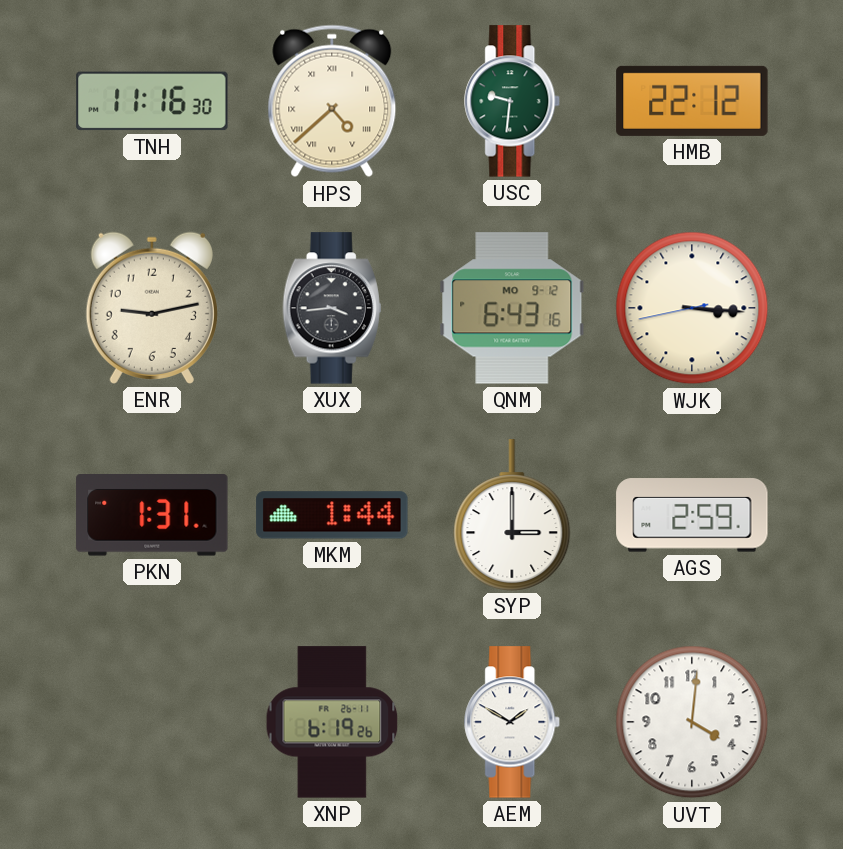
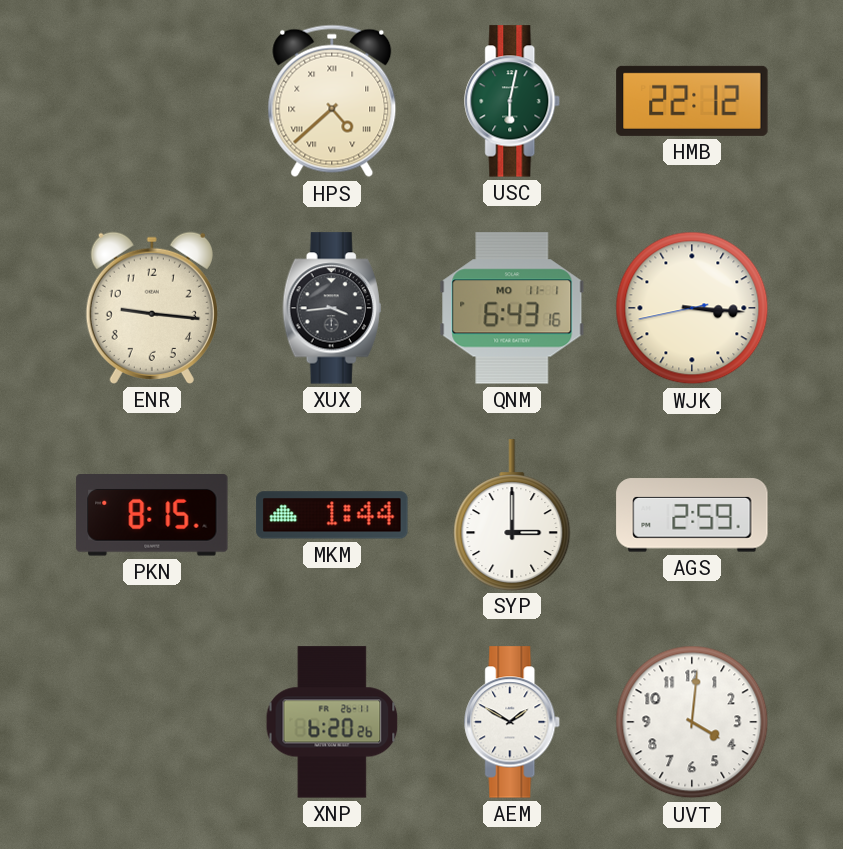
TNH: 11:16 -> none (152, 101)
USC: 9:31 -> 6:02 (513, 101)
ENR: 9:13 -> 9:16 (152, 308)
QNM date: MO 9-12 -> MO 11-1 (512, 308)
PKN: 1:31 -> 8:15 (152, 516)
XNP: 6:19 -> 6:20 (332, 722)
